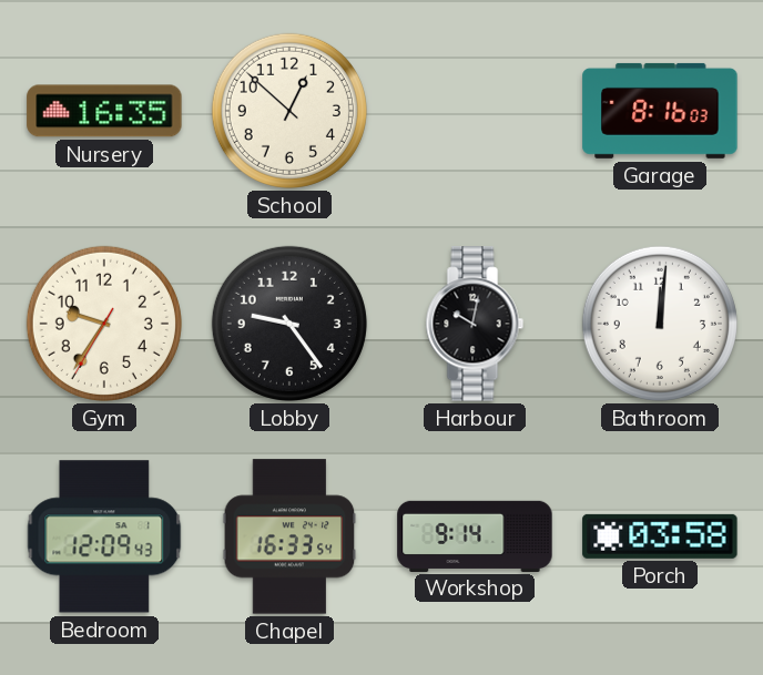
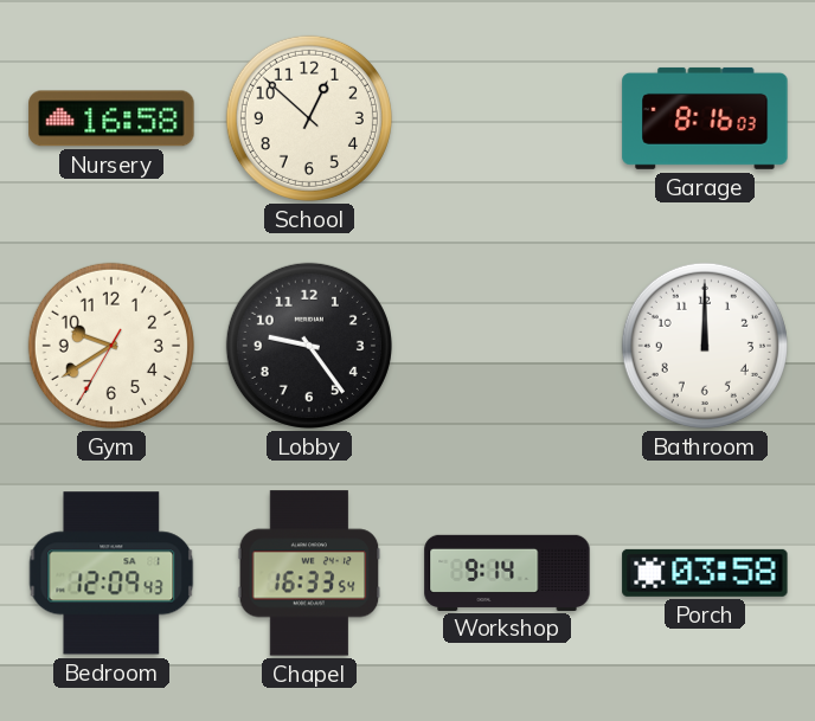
Nursery: 16:35 -> 16:58 (111, 118)
Gym: 9:35 -> 9:39 (111, 346)
Harbour: 10:02 -> none (475, 324)
Bathroom: 12:01 -> 12:00 (705, 346)
